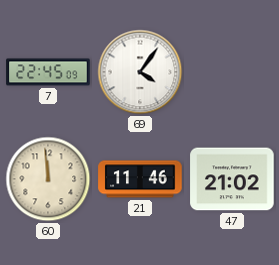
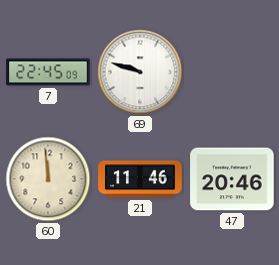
69: 4:06 -> 9:48 (140, 72)
47: 21:02 -> 20:46 (232, 179)
